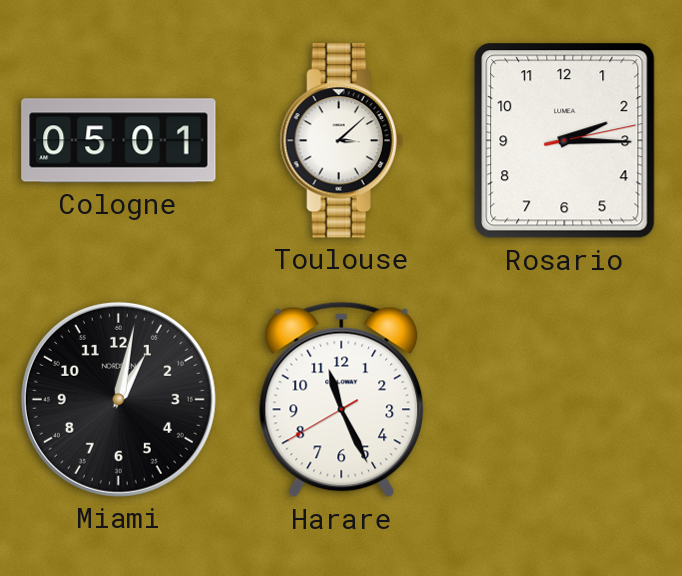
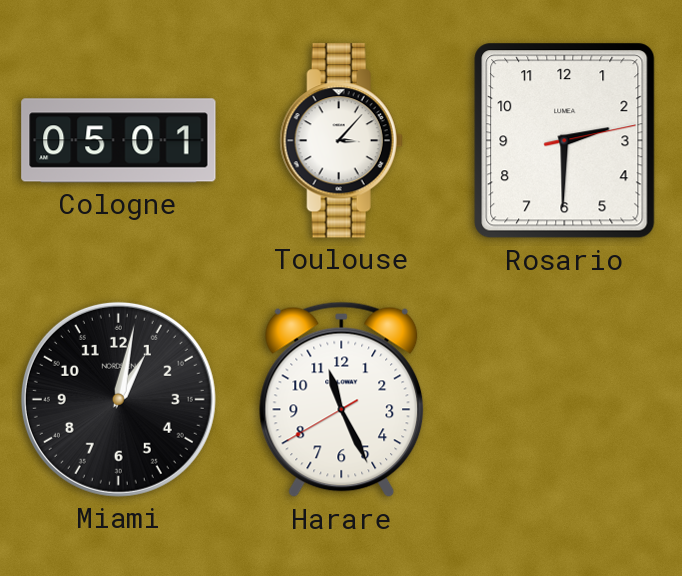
Toulouse: 3:08 -> 3:07 (341, 141)
Rosario: 2:15 -> 2:30 (565, 141)
